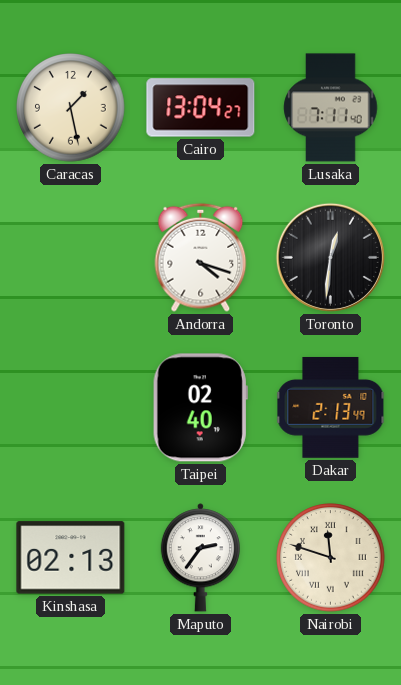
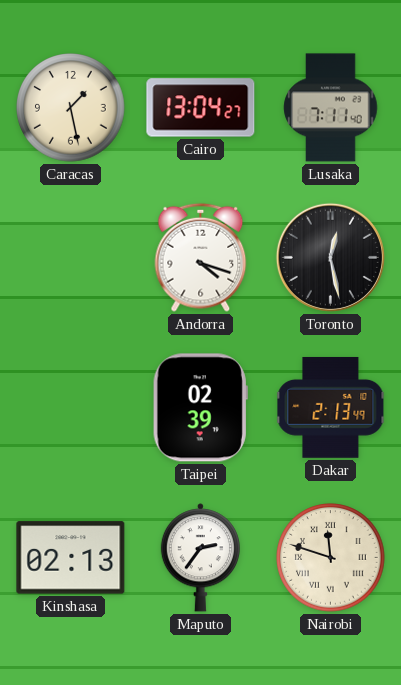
Toronto: 12:31 -> 12:28 (330, 257)
Taipei: 02:40 -> 02:39 (200, 408)
